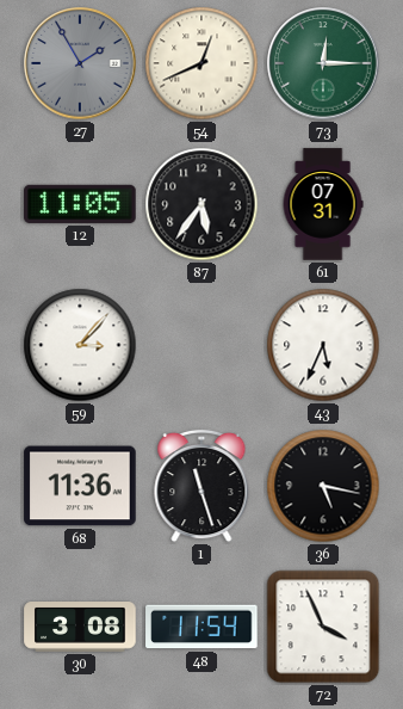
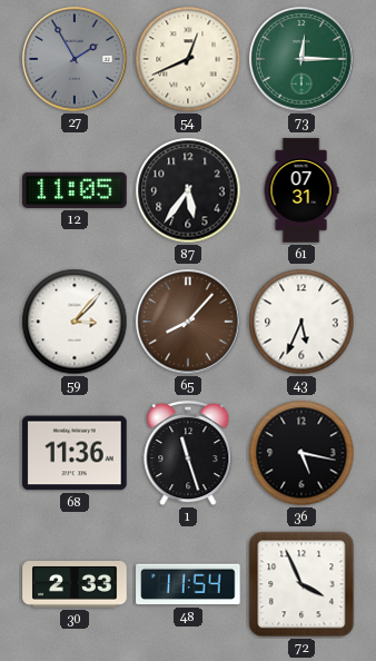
65: none -> 8:07 (188, 322)
30: 3:08 -> 2:33 (75, 585)
